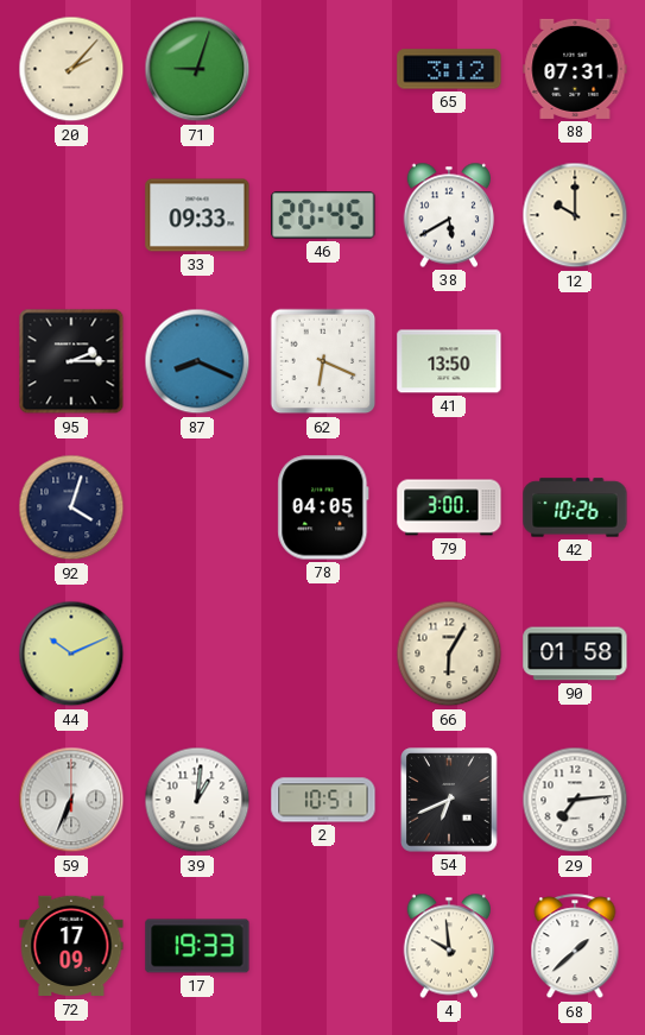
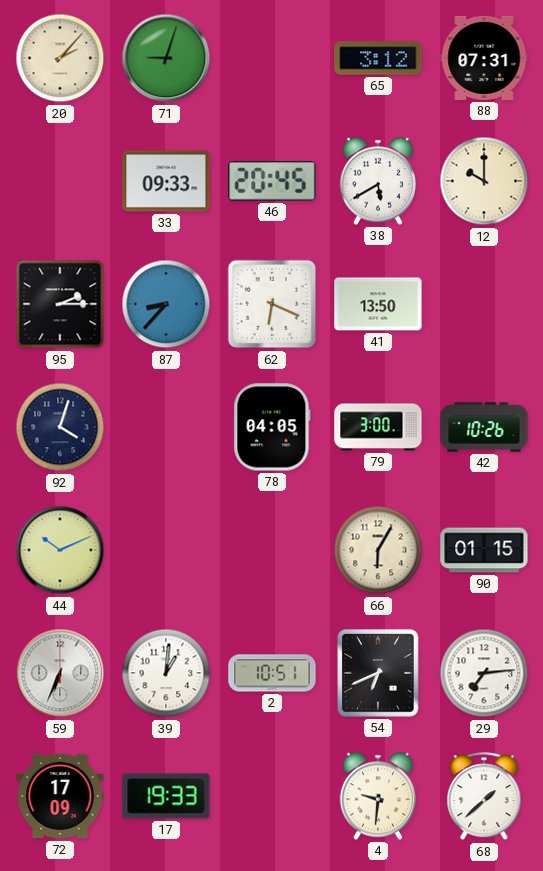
87: 8:19 -> 8:37 (166, 304)
90: 01:58 -> 01:15 (484, 550)
4: 9:59 -> 9:31 (378, 796)
